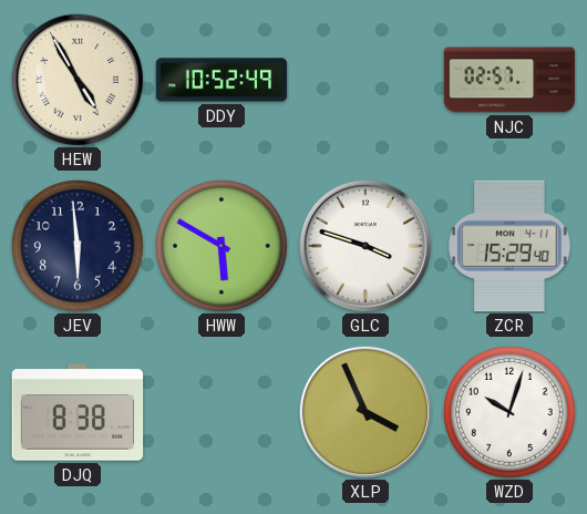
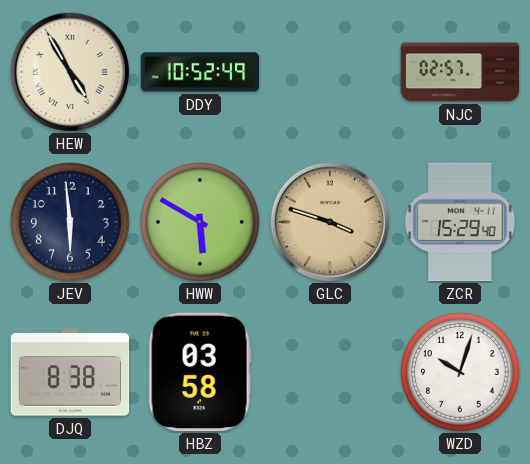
GLC dial: white -> champagne (330, 222)
HBZ: none -> 03:58 (200, 372)
XLP: 3:56 -> none (365, 412)
